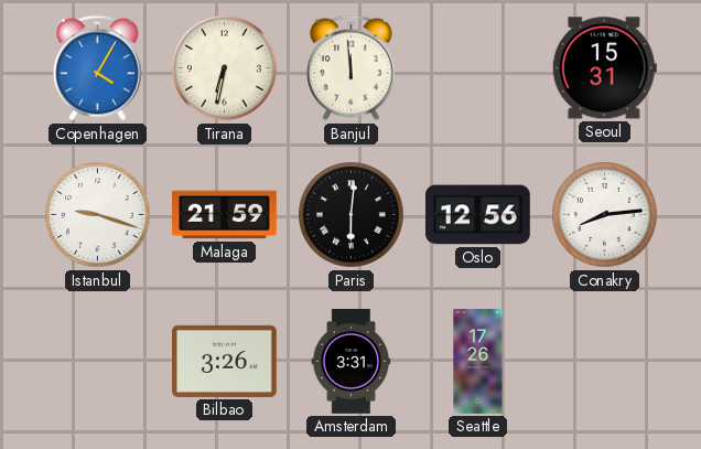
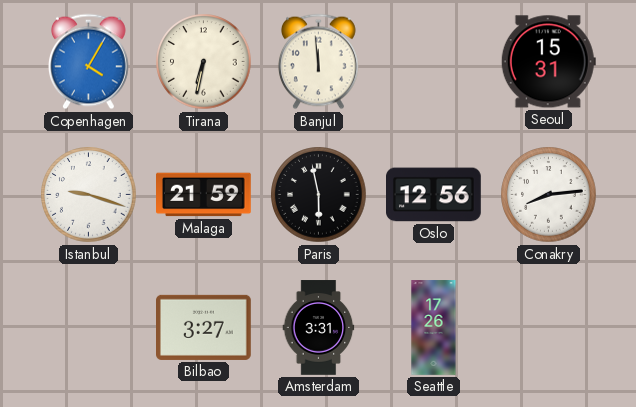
Paris: 6:01 -> 5:58 (319, 195)
Bilbao: 3:26 -> 3:27 (204, 327)
